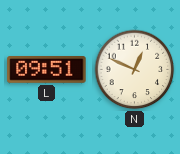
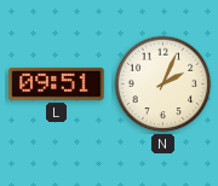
N: 12:49 -> 2:04 (163, 85)
